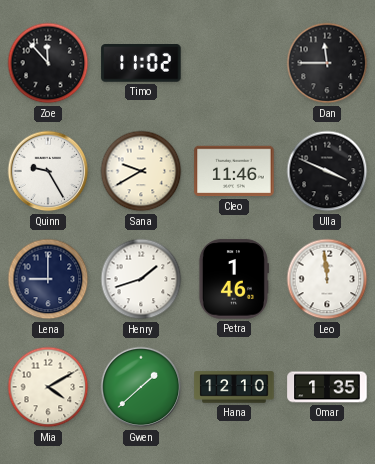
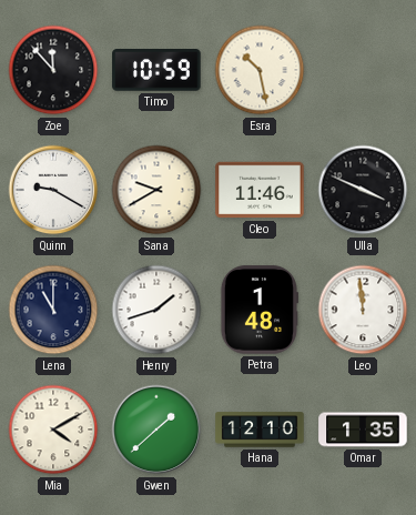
Timo: 11:02 -> 10:59 (156, 71)
Esra: none -> 10:28 (260, 70)
Dan: 11:45 -> none (327, 63)
Quinn: 9:25 -> 9:20 (53, 190)
Lena: 9:00 -> 11:00 (53, 310)
Petra: 1:46 -> 1:48 (258, 310)
